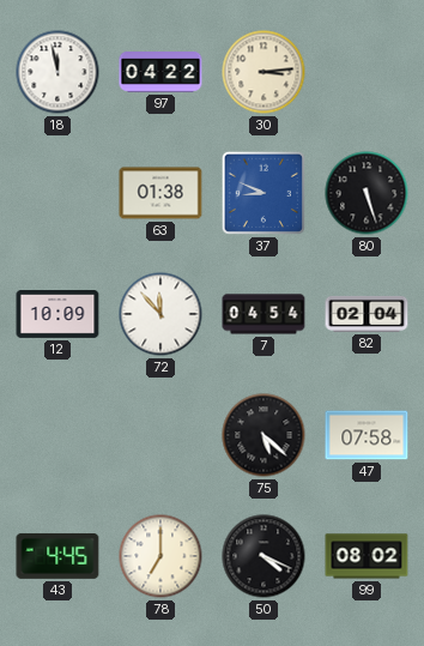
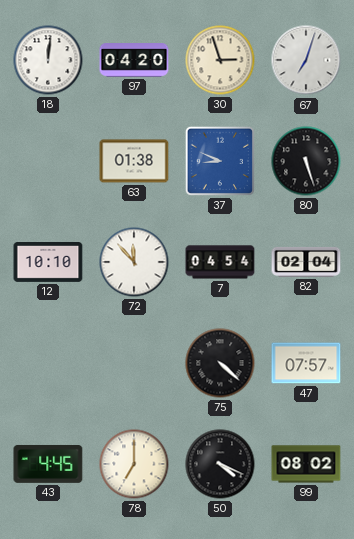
18: 11:58 -> 12:01 (48, 60)
97: 04:22 -> 04:20 (134, 60)
30: 3:14 -> 2:57 (220, 60)
67: none -> 7:03 (306, 60)
12: 10:09 -> 10:10 (48, 263)
75: 5:22 -> 4:22 (220, 363)
47: 07:58 -> 07:57 (306, 363)
